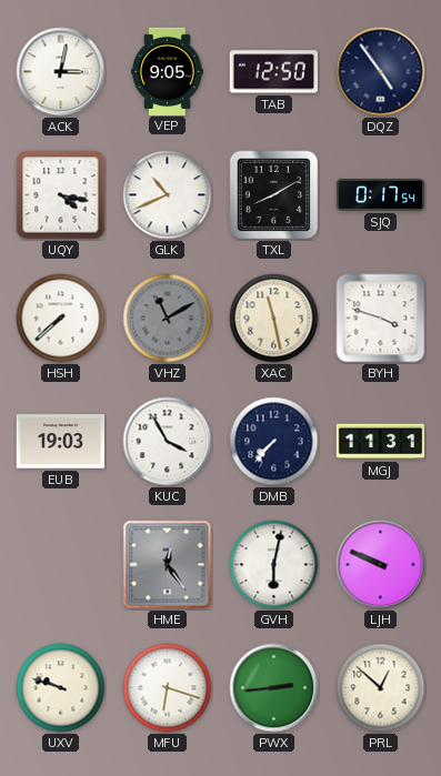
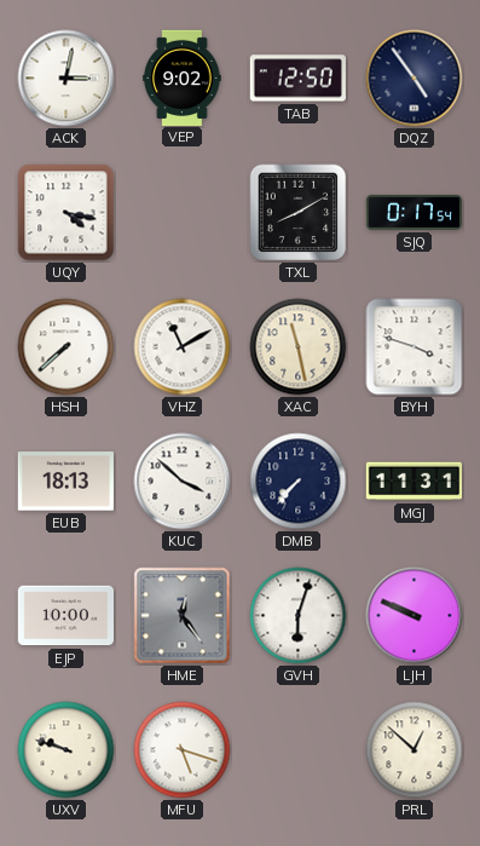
VEP: 9:05 -> 9:02 (183, 77)
GLK: 10:41 -> none (168, 195)
VHZ dial: grey -> white (183, 347)
EUB: 19:03 -> 18:13 (65, 482)
KUC: 3:55 -> 3:52 (183, 482)
EJP: none -> 10:00 (65, 616)
GVH: 6:02 -> 6:03 (299, 616)
MFU: 6:18 -> 5:18 (183, 750)
PWX: 2:44 -> none (274, 688)
